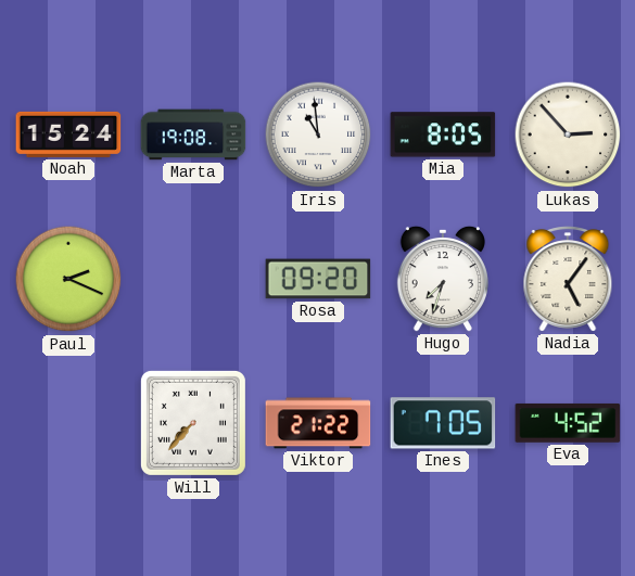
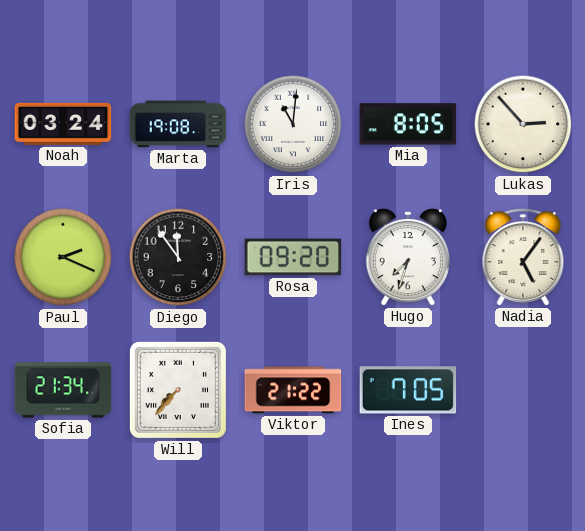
Noah: 15:24 -> 03:24 (63, 124)
Iris: 10:59 -> 11:01 (293, 124)
Diego: none -> 11:54 (178, 257)
Sofia: none -> 21:34 (63, 390)
Eva: 4:52 -> none (568, 423)
